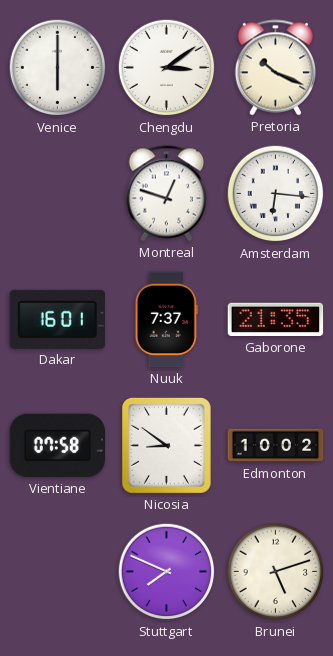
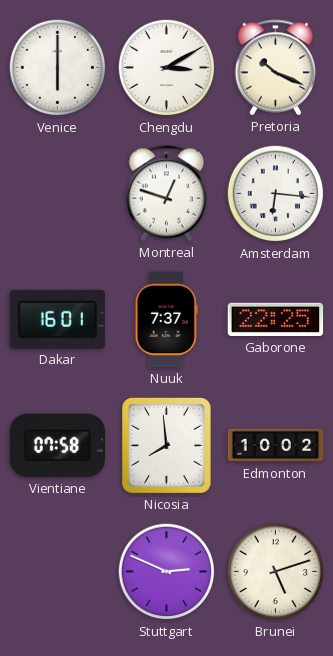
Chengdu: 3:09 -> 3:10 (167, 68)
Gaborone: 21:35 -> 22:25 (276, 320)
Nicosia: 8:51 -> 7:59 (166, 445)
Stuttgart: 7:49 -> 2:49 (167, 572)
